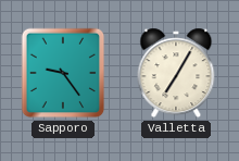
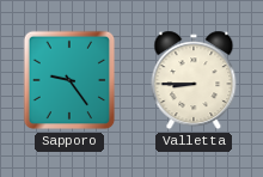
Valletta: 7:05 -> 8:45 (194, 80)
